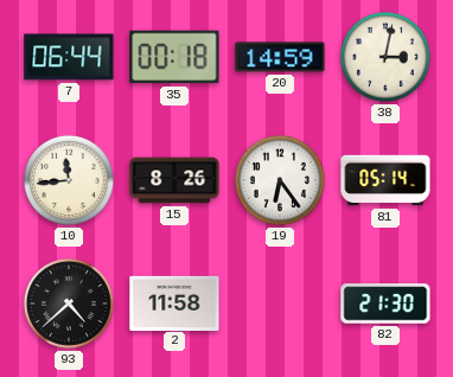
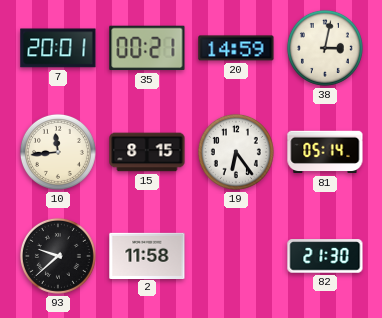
7: 06:44 -> 20:01 (58, 48)
35: 00:18 -> 00:21 (147, 48)
15: 8:26 -> 8:15 (147, 152)
93: 4:38 -> 9:38 (58, 256)
